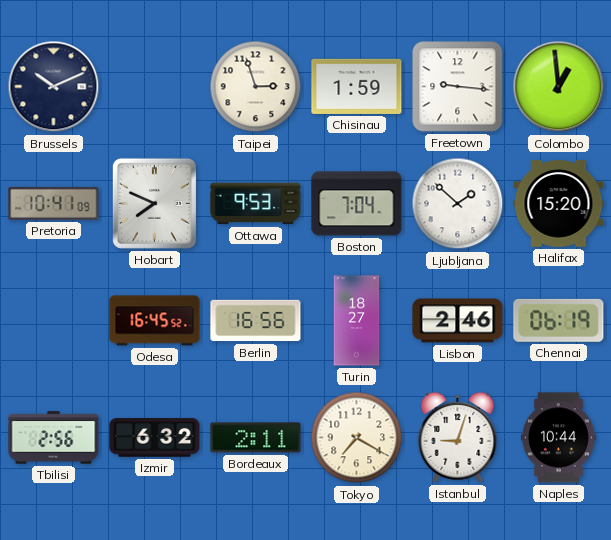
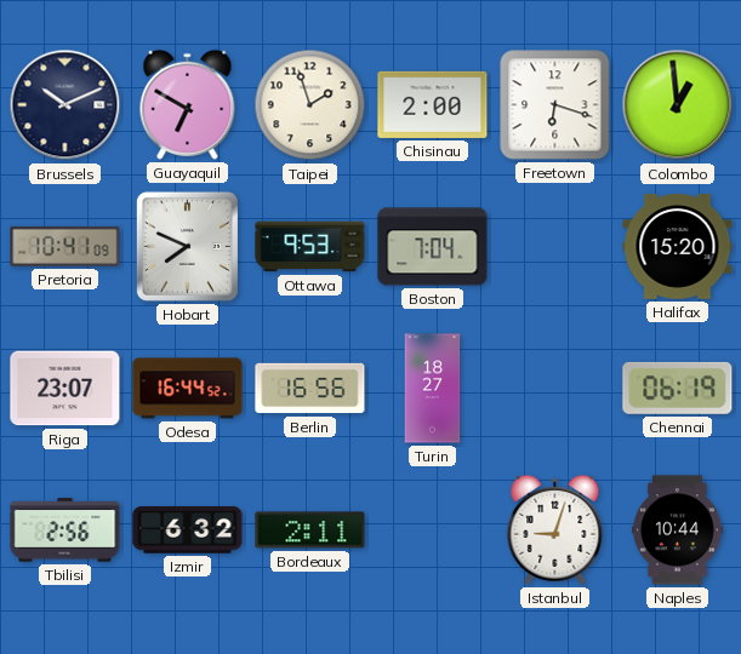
Guayaquil: none -> 6:50 (188, 104)
Taipei: 2:57 -> 1:57 (310, 105)
Chisinau: 1:59 -> 2:00 (433, 104)
Freetown: 9:16 -> 6:18 (555, 105)
Ljubljana: 1:52 -> none (458, 204)
Riga: none -> 23:07 (65, 389)
Odesa: 16:45 -> 16:44 (188, 389)
Lisbon: 2:46 -> none (458, 321)
Tokyo: 7:20 -> none (357, 438)
